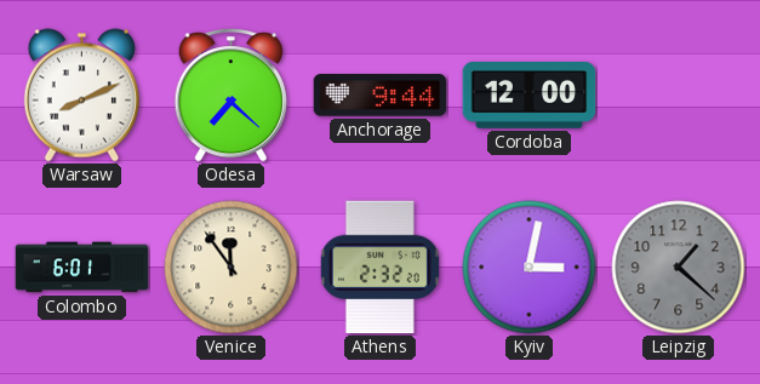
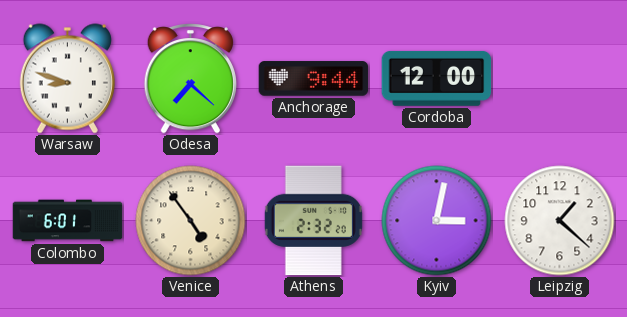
Warsaw: 8:11 -> 8:48 (67, 79)
Venice: 11:54 -> 4:54 (191, 221)
Leipzig dial: grey -> white (560, 221)
